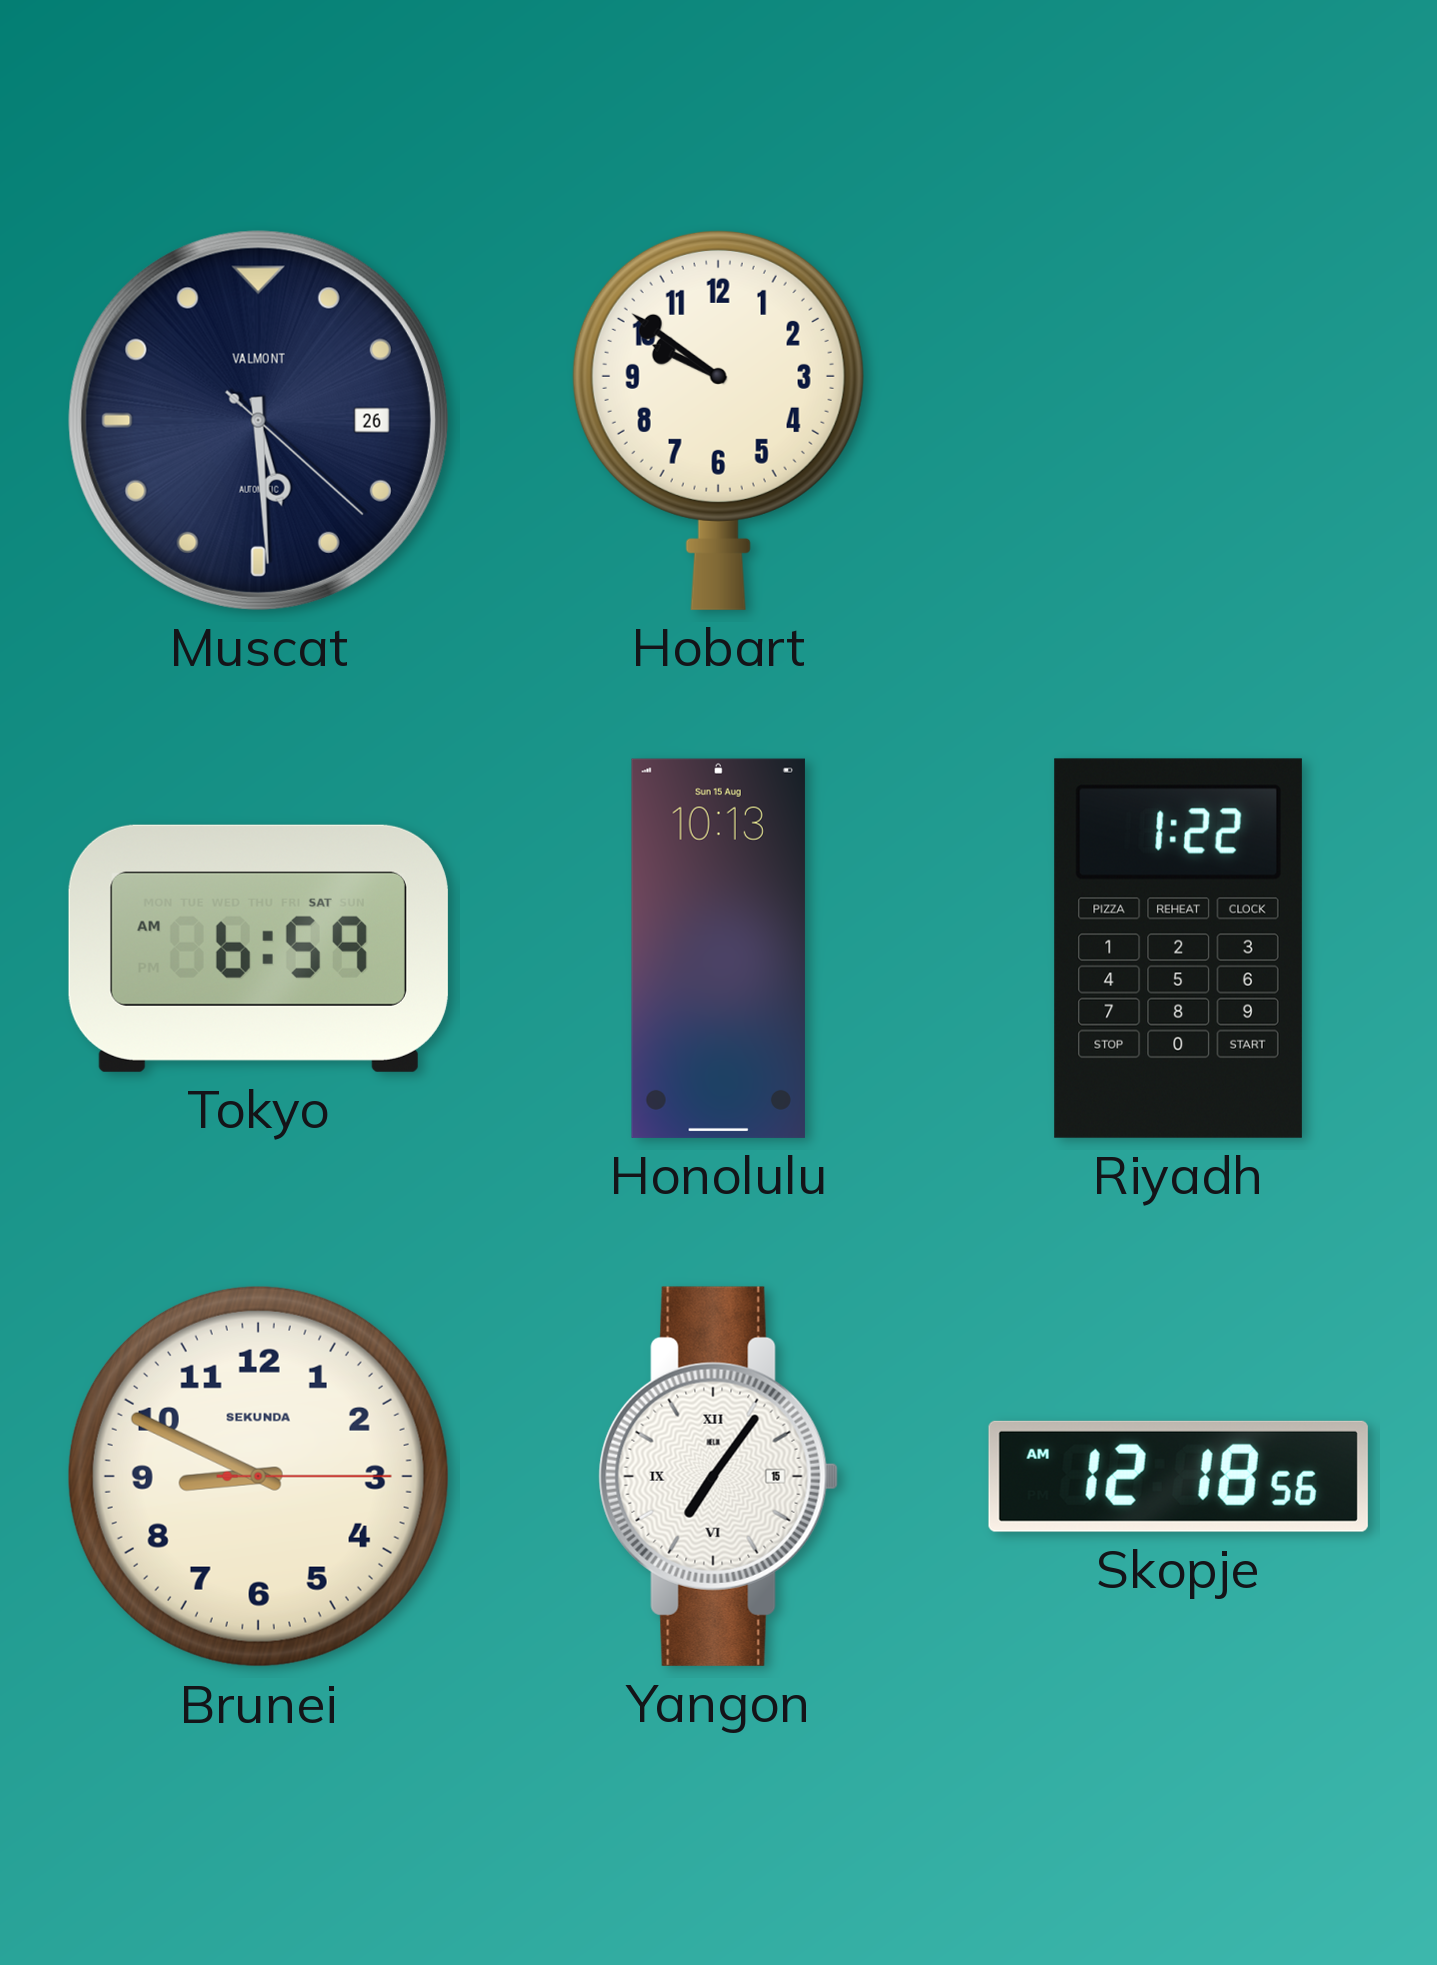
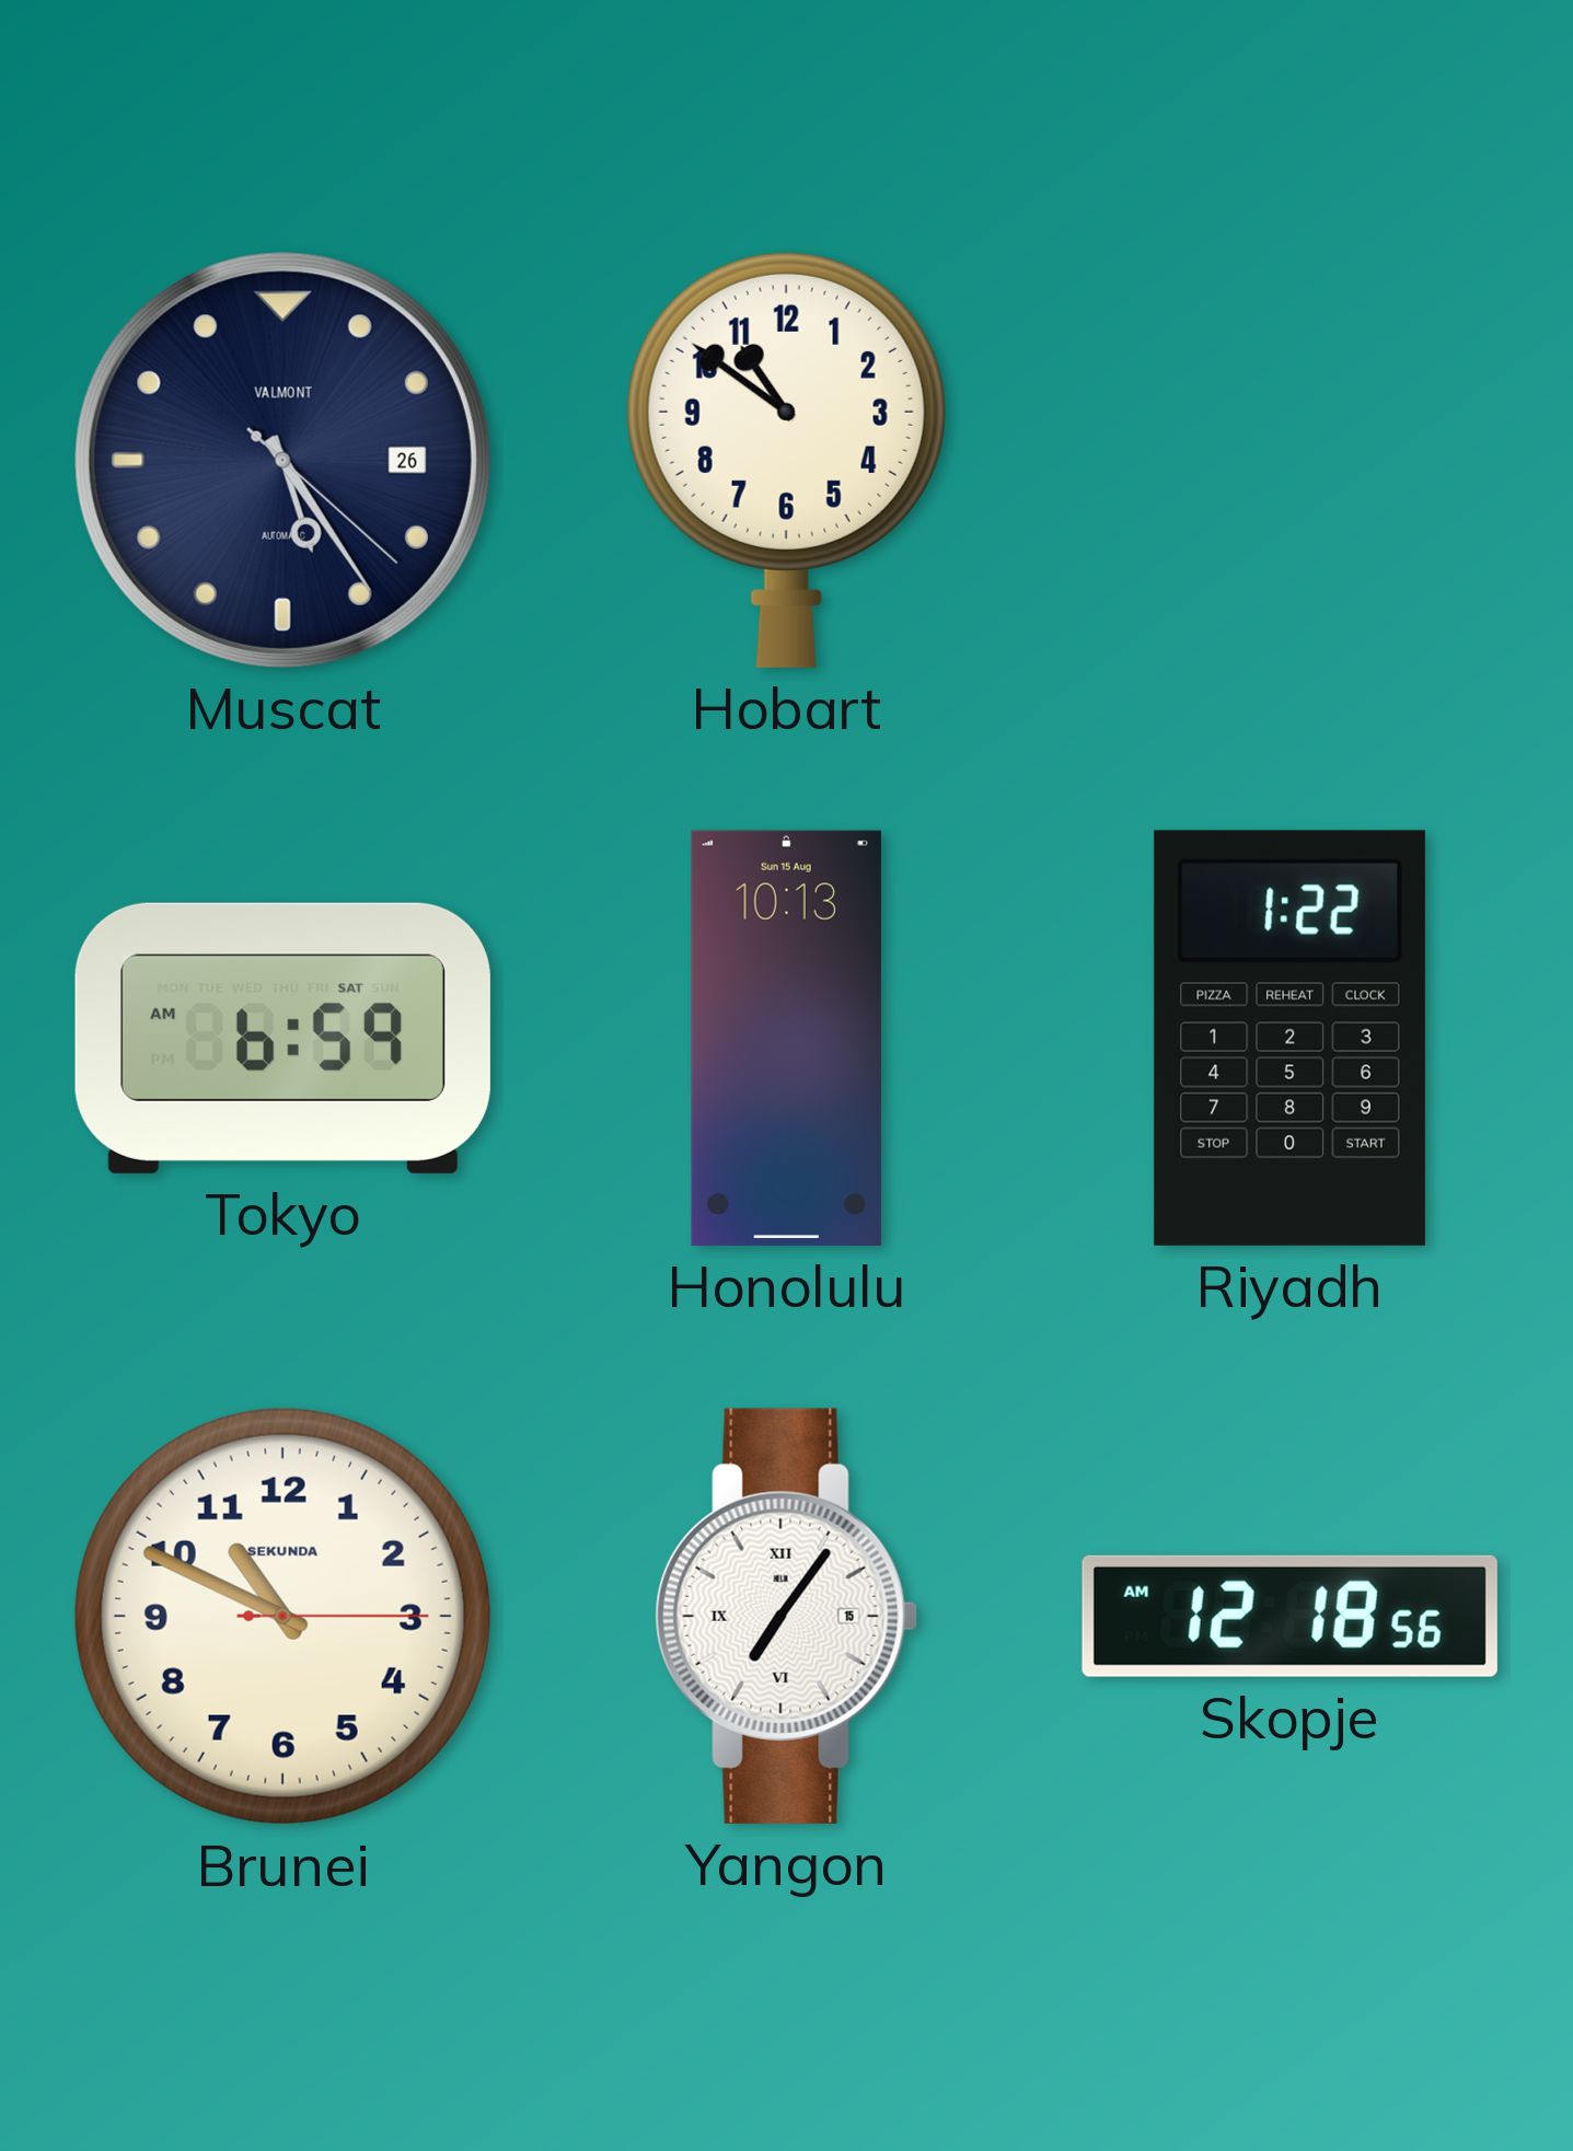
Muscat: 5:29 -> 5:24 (282, 460)
Hobart: 9:51 -> 10:51 (786, 460)
Brunei: 8:49 -> 10:49 (282, 1616)
